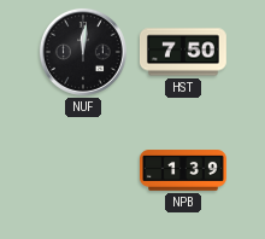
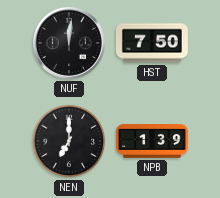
NEN: none -> 7:00 (69, 141)
